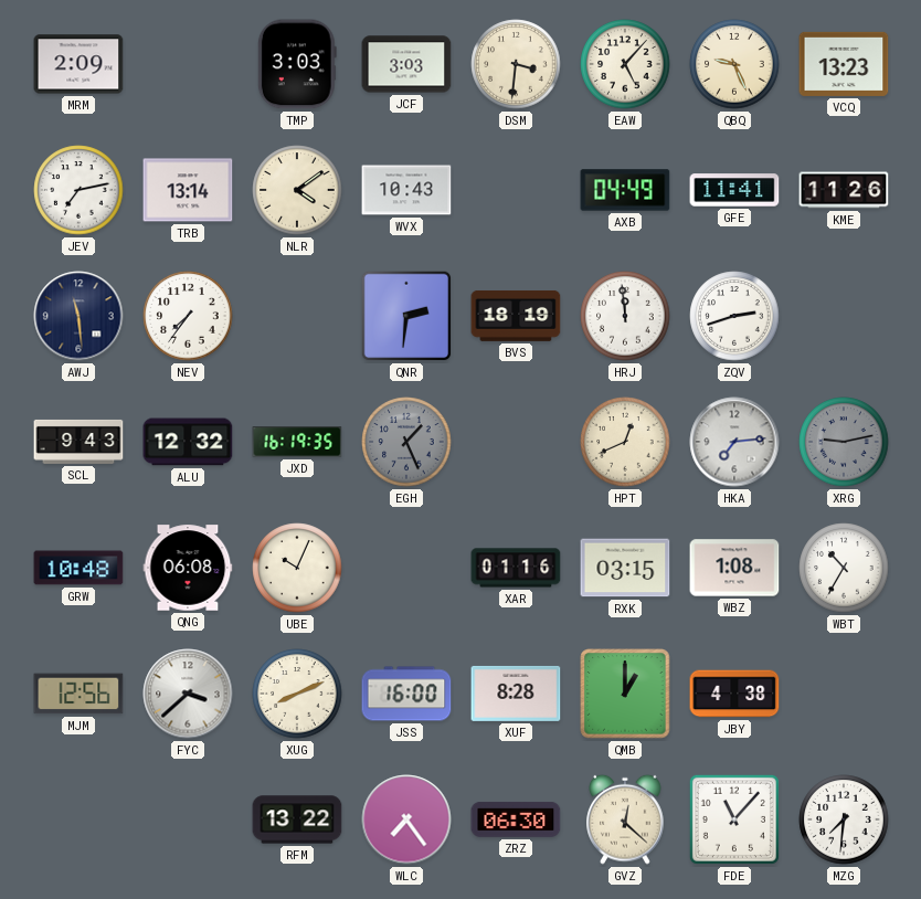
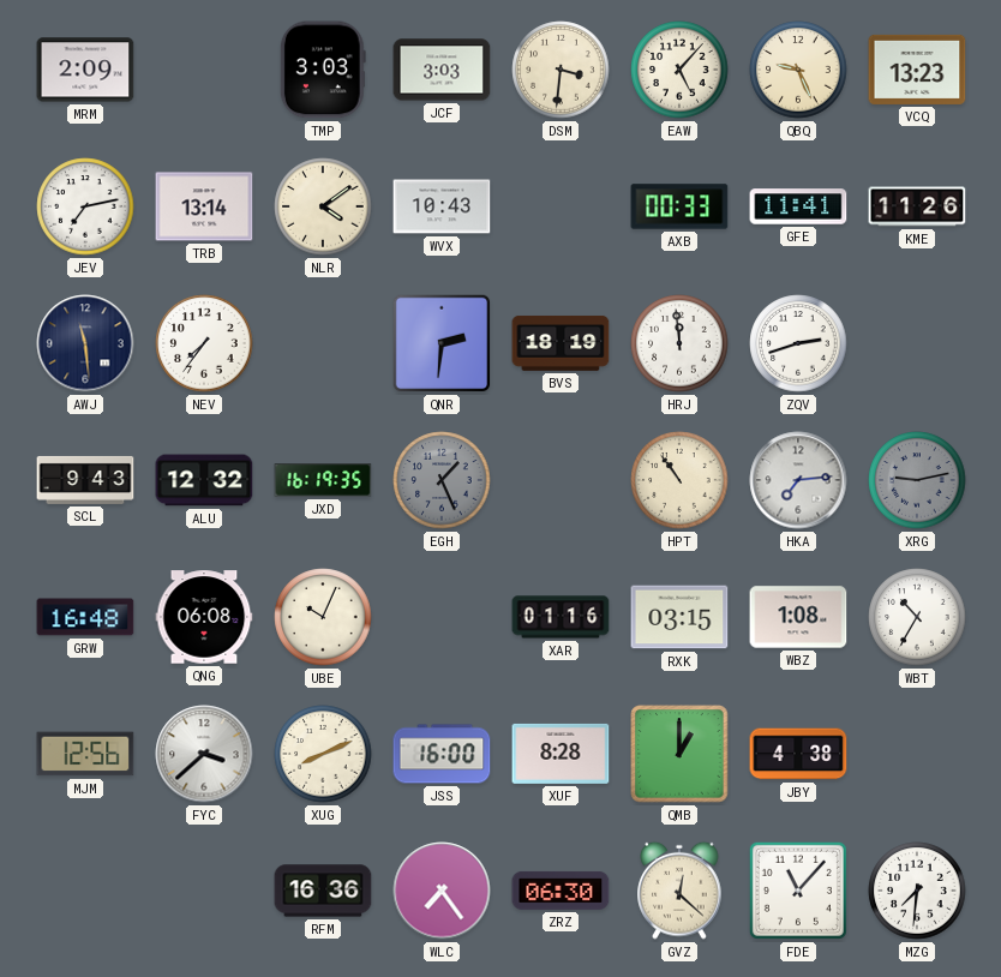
AXB: 04:49 -> 00:33 (679, 206)
HPT: 12:41 -> 10:54 (679, 480)
GRW: 10:48 -> 16:48 (85, 617)
RFM: 13:22 -> 16:36 (323, 891)
